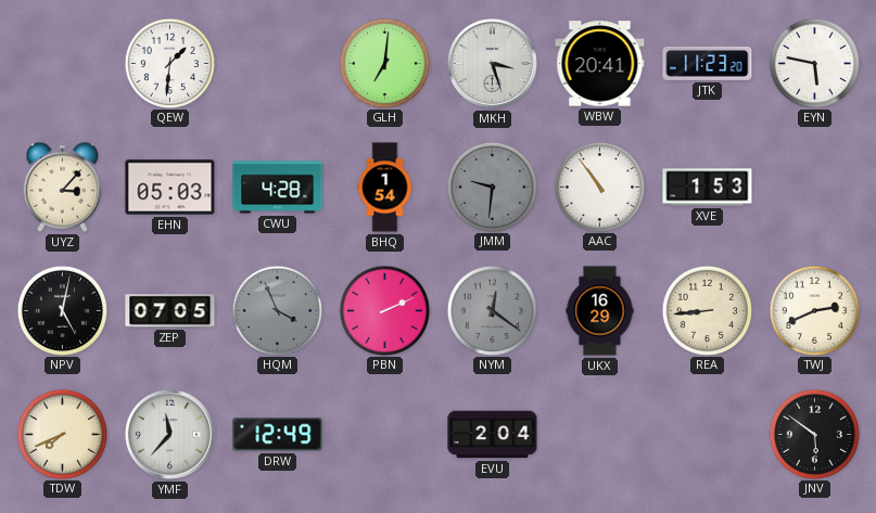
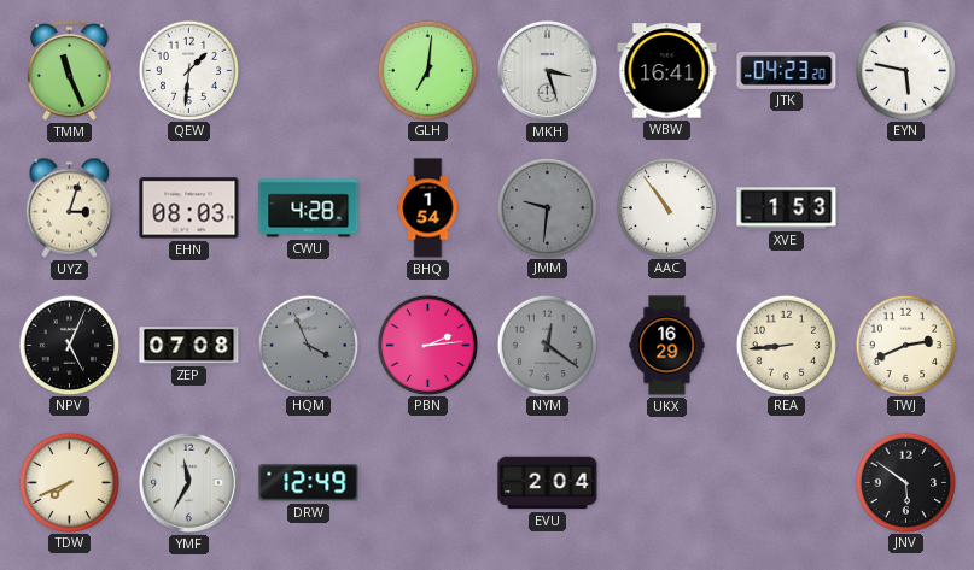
TMM: none -> 11:26 (70, 71)
WBW: 20:41 -> 16:41 (667, 71)
JTK: 11:23 -> 04:23 (787, 70)
UYZ: 3:07 -> 3:03 (70, 207)
EHN: 05:03 -> 08:03 (189, 208)
NPV: 5:02 -> 5:04 (69, 345)
ZEP: 07:05 -> 07:08 (189, 346)
PBN: 2:11 -> 2:14 (427, 345)
YMF: 11:37 -> 11:35 (188, 482)
